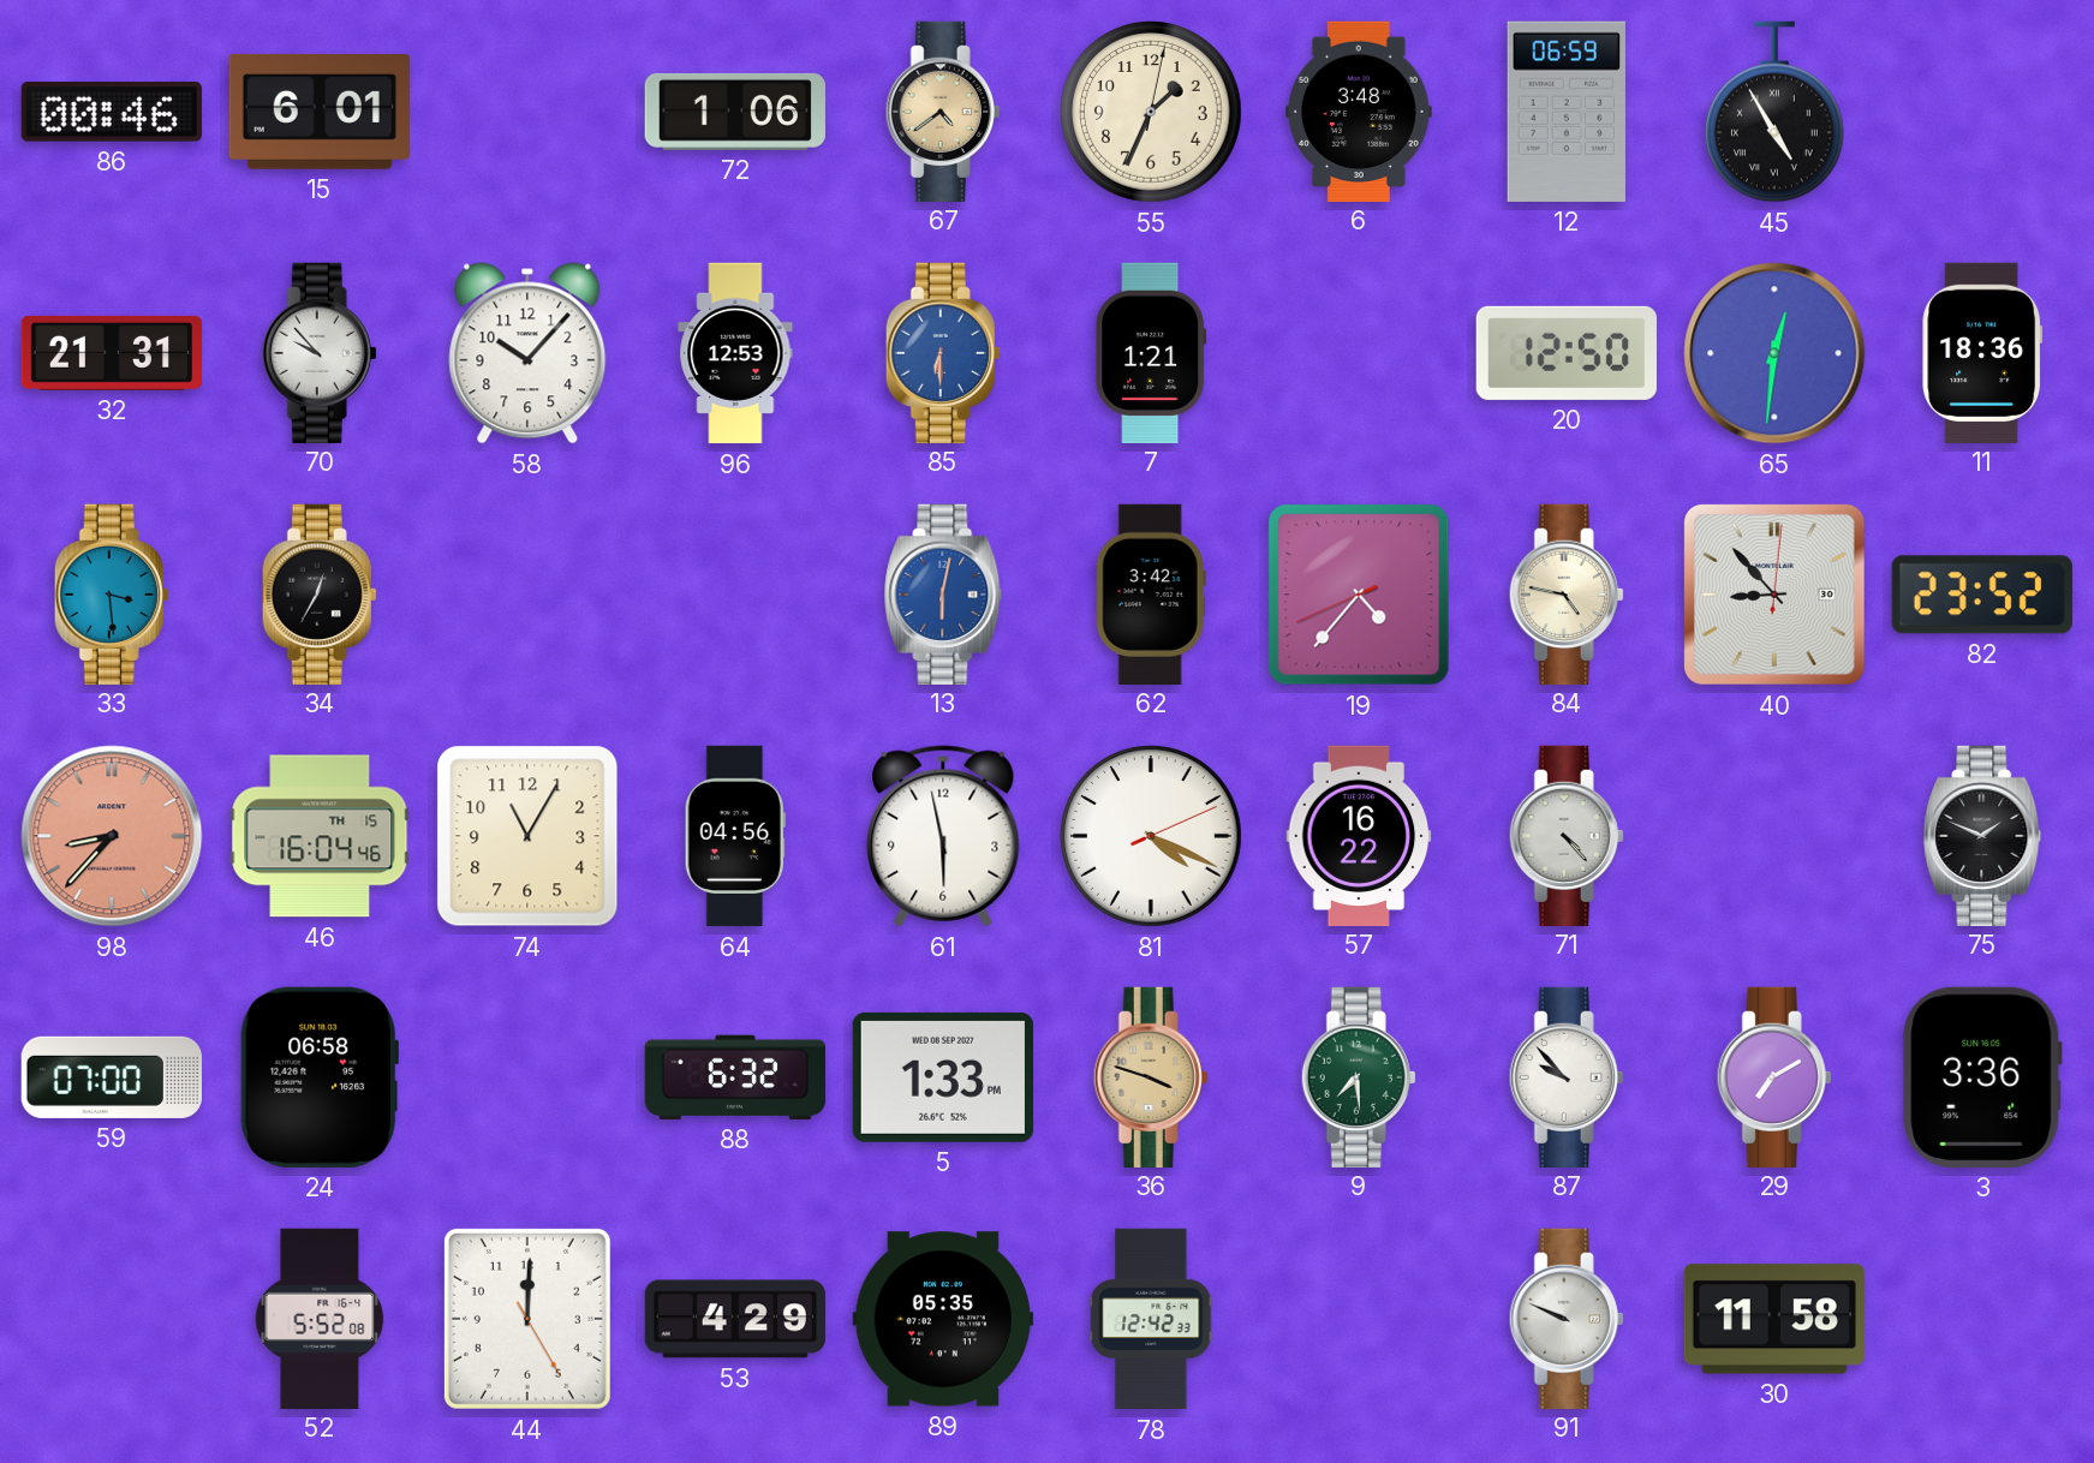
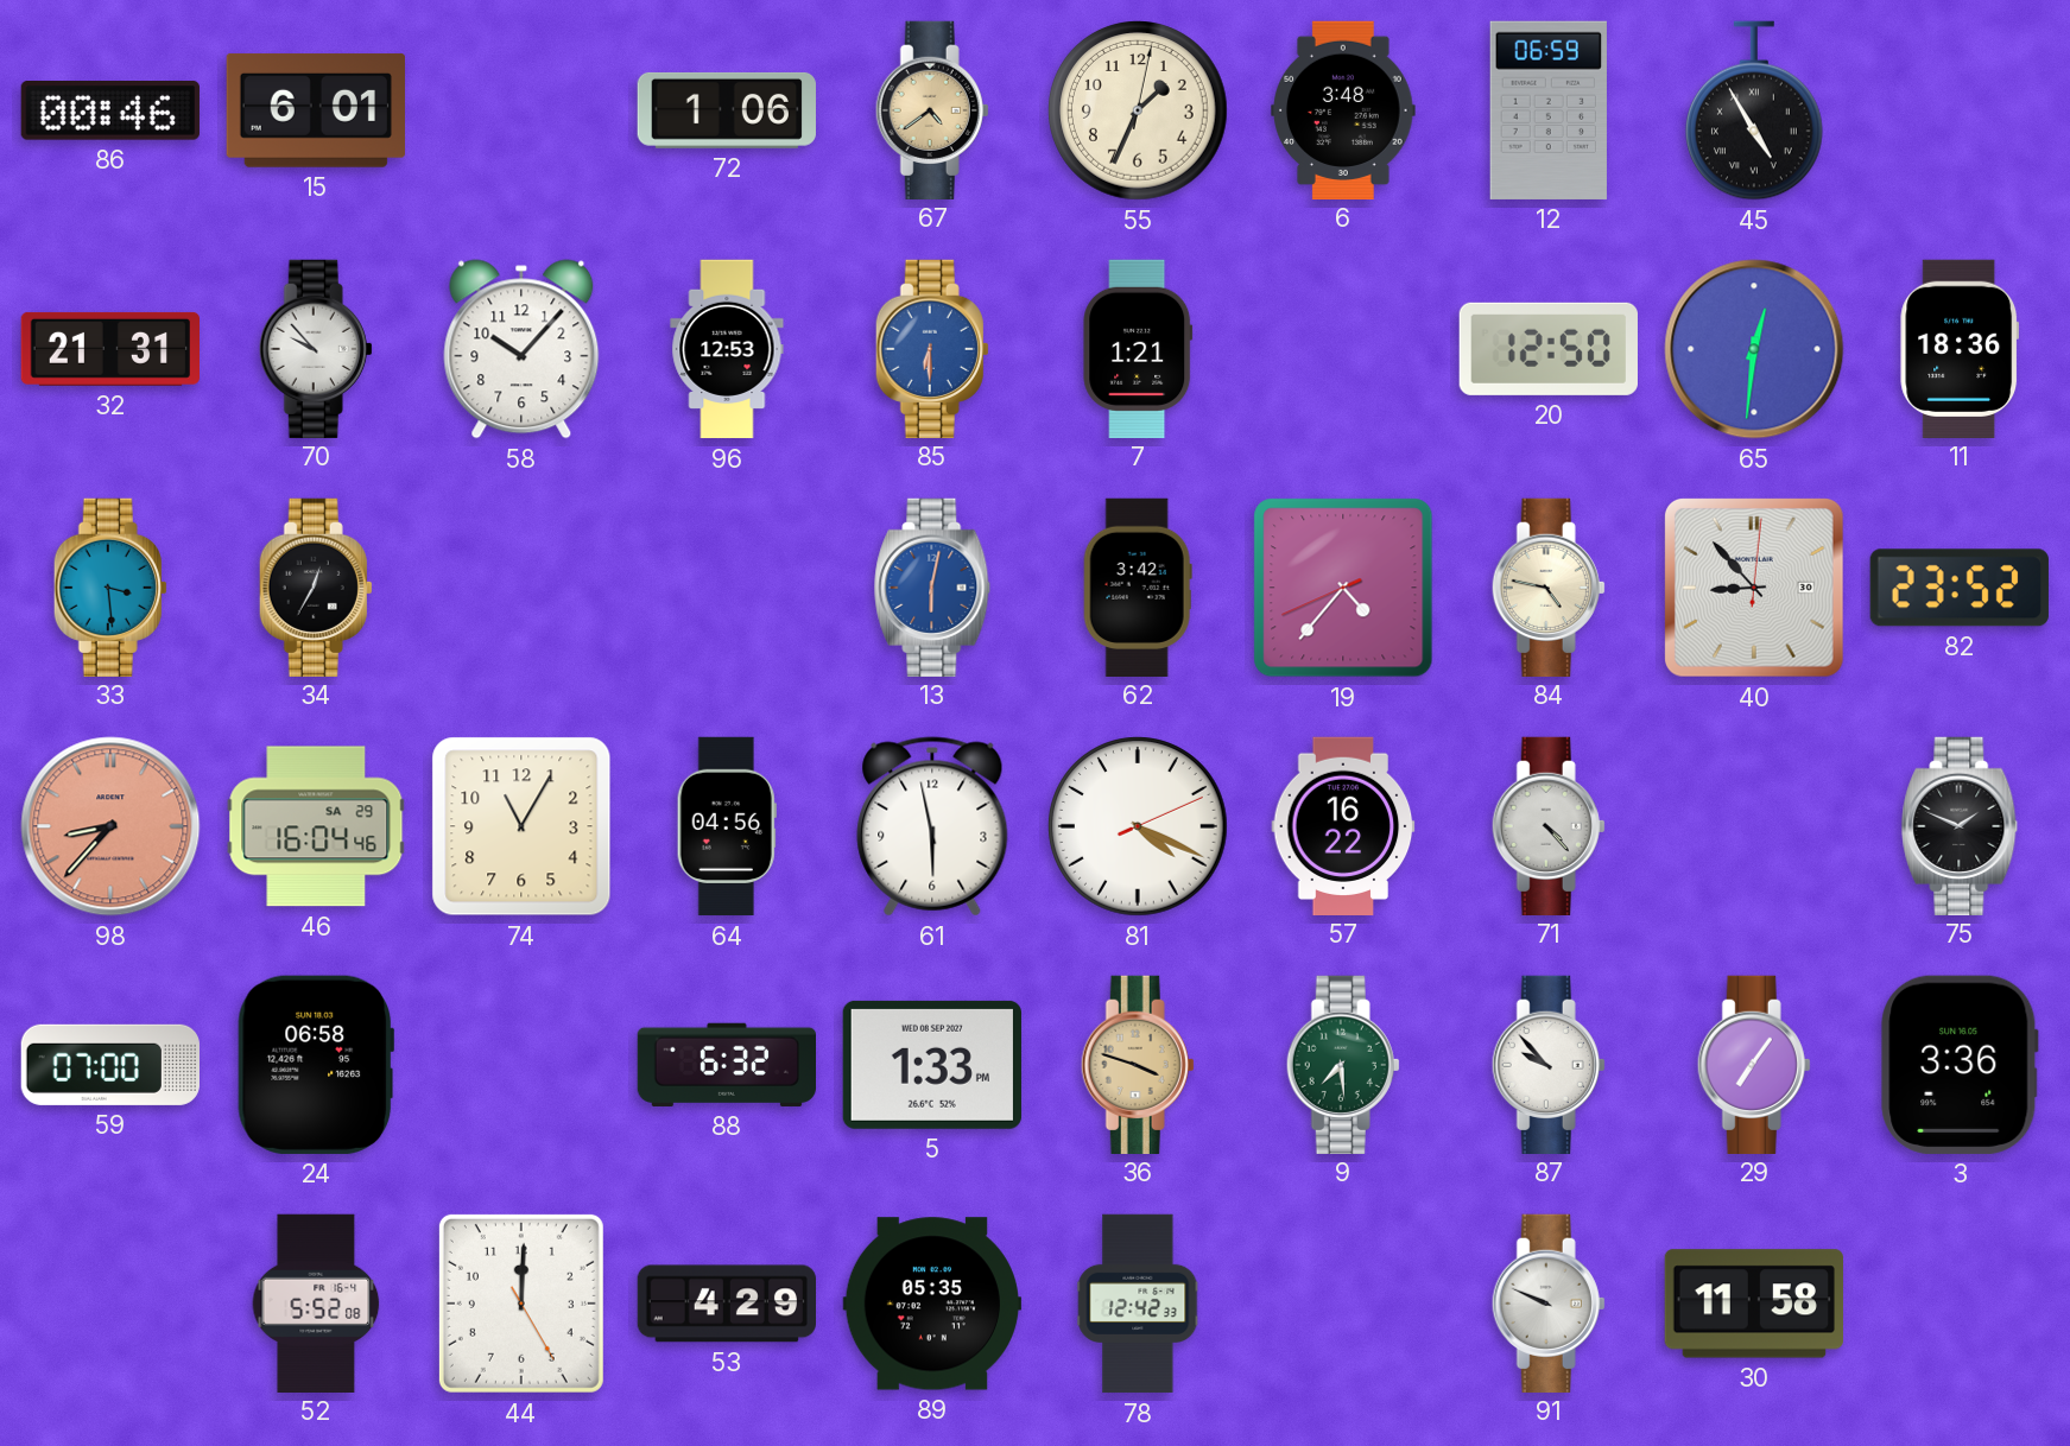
46 date: TH 15 -> SA 29 (316, 826)
29: 7:10 -> 7:06 (1754, 1064)
